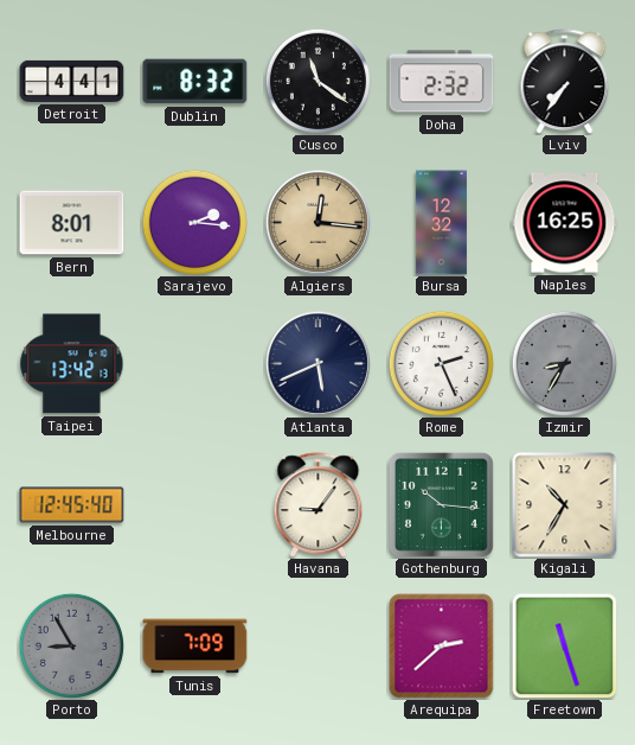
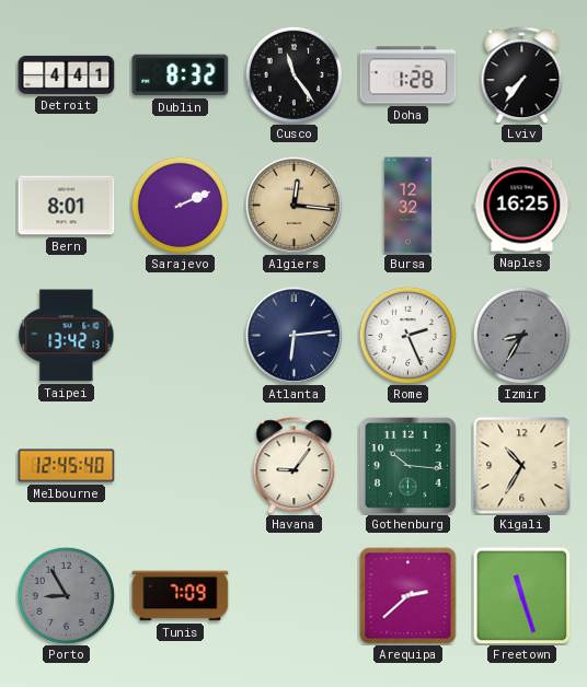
Cusco: 11:21 -> 11:24 (293, 74)
Doha: 2:32 -> 1:28 (408, 75)
Sarajevo: 2:16 -> 2:11 (180, 205)
Atlanta: 5:41 -> 6:14 (293, 335)
